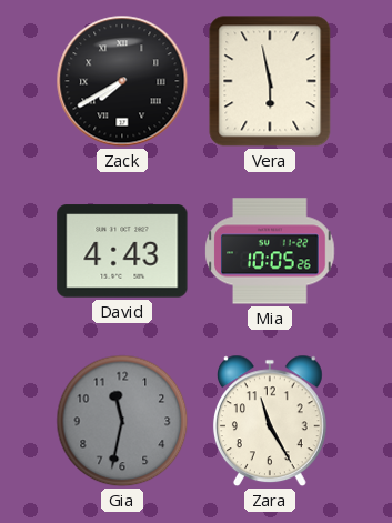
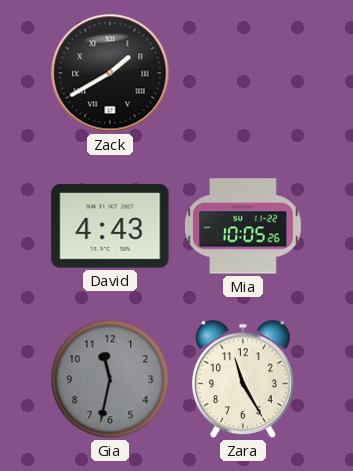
Zack: 7:40 -> 1:40 (110, 73)
Vera: 5:58 -> none (270, 81)
